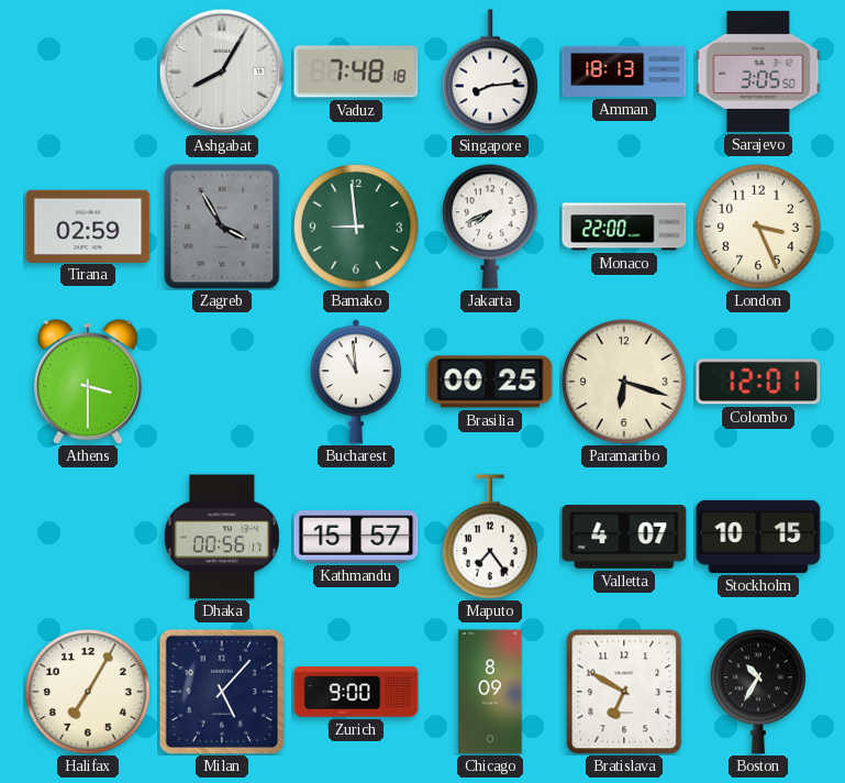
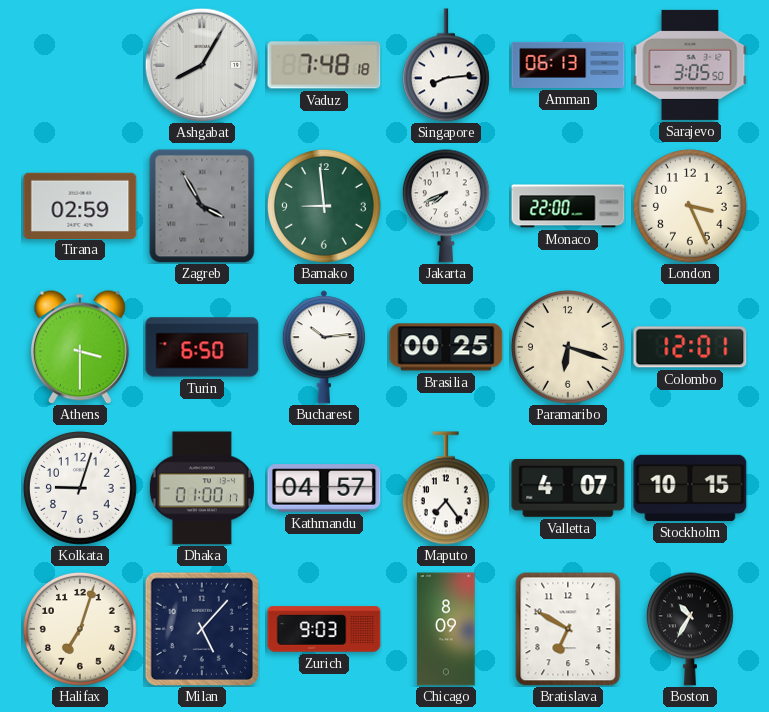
Amman: 18:13 -> 06:13 (568, 65)
Turin: none -> 6:50 (202, 347)
Bucharest: 10:59 -> 10:14 (324, 347)
Kolkata: none -> 9:03 (80, 488)
Dhaka: 00:56 -> 01:00 (202, 488)
Kathmandu: 15:57 -> 04:57 (324, 488)
Halifax: 7:05 -> 7:03 (80, 629)
Zurich: 9:00 -> 9:03 (324, 629)
